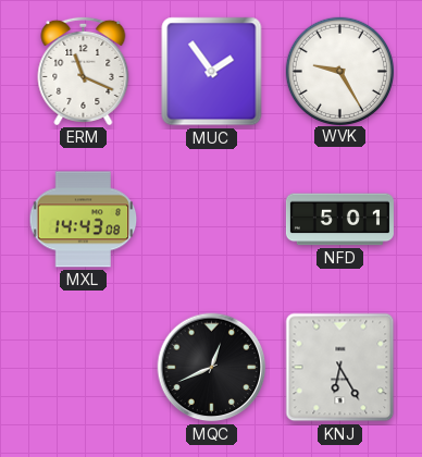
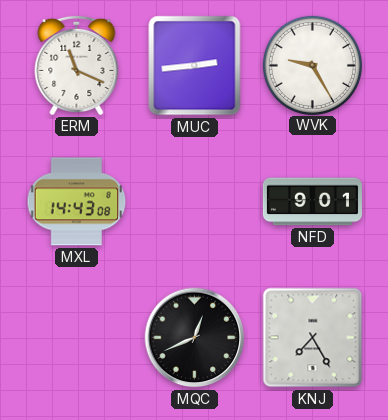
MUC: 1:54 -> 2:44 (195, 66)
NFD: 5:01 -> 9:01 (312, 202)
KNJ: 6:25 -> 7:25 (313, 338)
